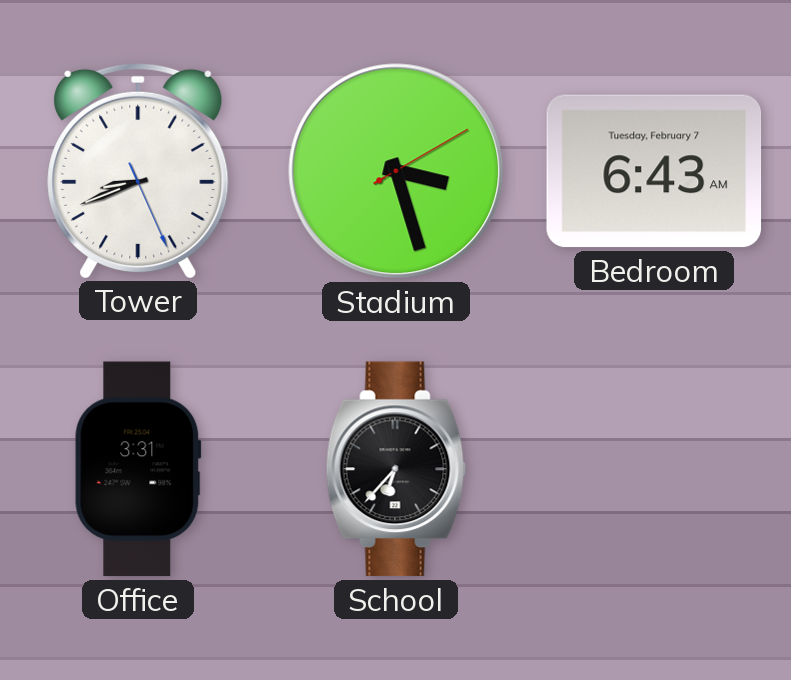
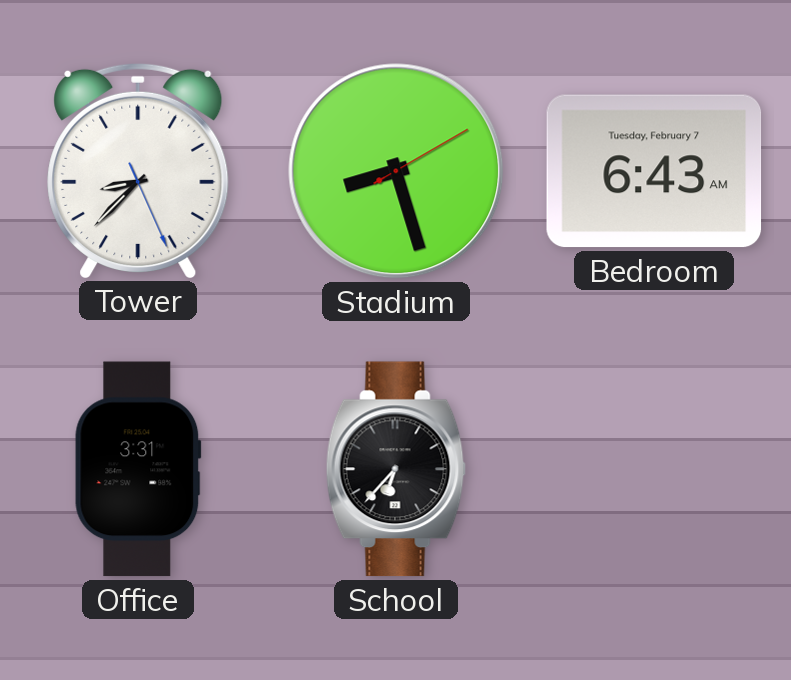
Tower: 8:41 -> 8:37 (138, 170)
Stadium: 3:27 -> 8:27 (396, 171)
